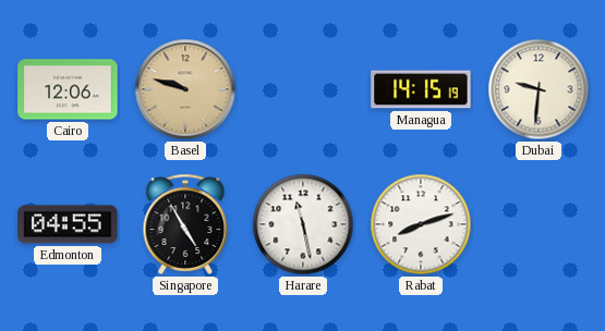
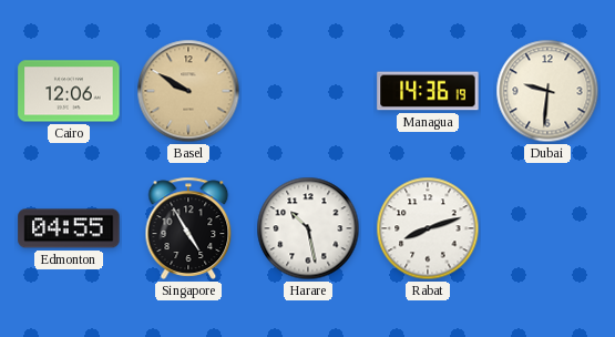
Basel: 9:48 -> 9:50 (188, 91)
Managua: 14:15 -> 14:36 (428, 91)
Harare: 11:28 -> 10:28 (308, 228)
